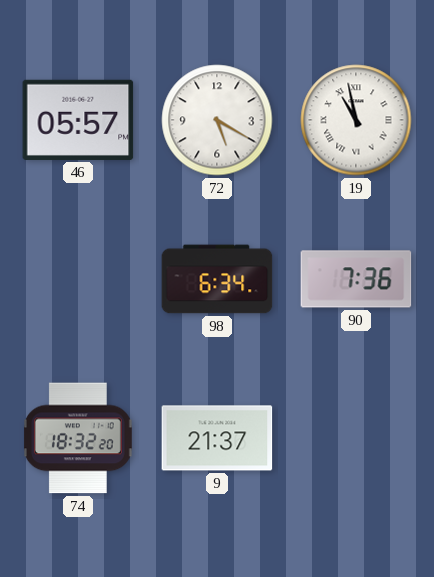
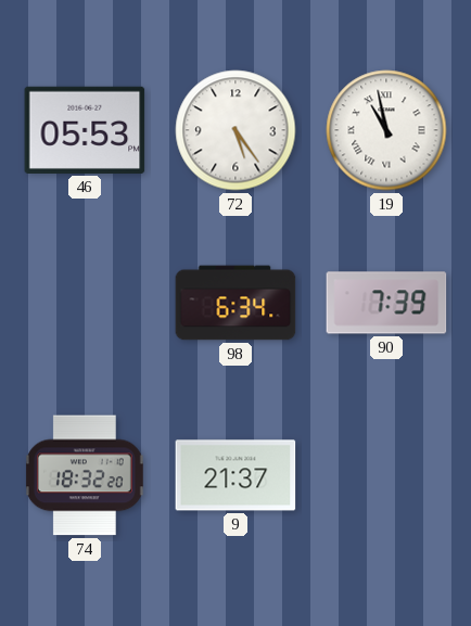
46: 05:57 -> 05:53 (85, 130)
72: 5:20 -> 5:24 (235, 130)
90: 7:36 -> 7:39 (386, 303)
